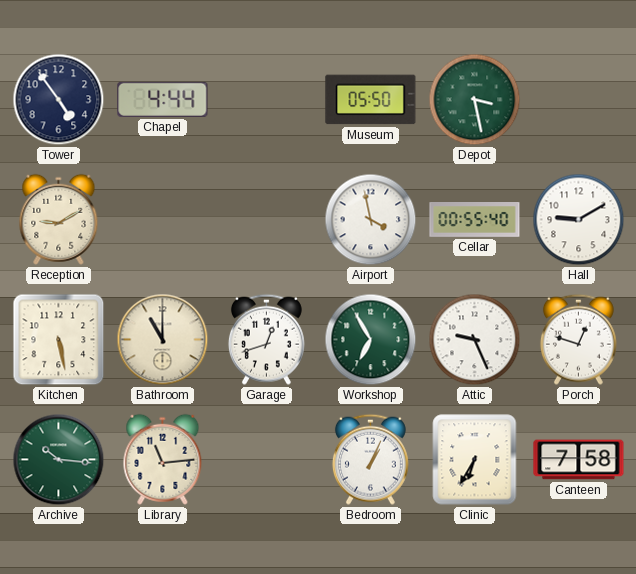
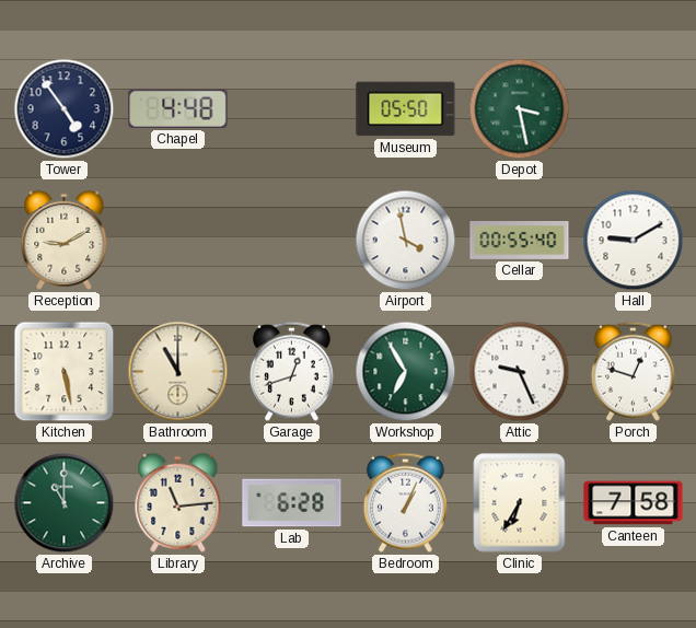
Chapel: 4:44 -> 4:48 (178, 108)
Archive: 10:16 -> 11:00 (65, 503)
Lab: none -> 6:28 (292, 503)
